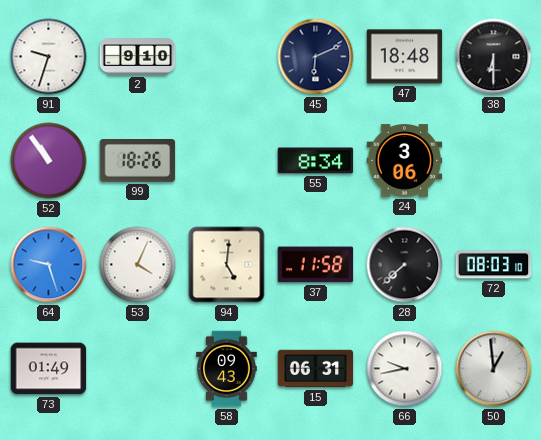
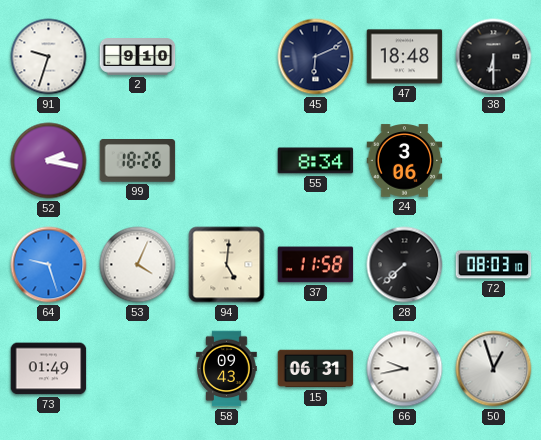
52: 10:54 -> 2:17 (49, 161)
50: 12:59 -> 12:57 (494, 369)
